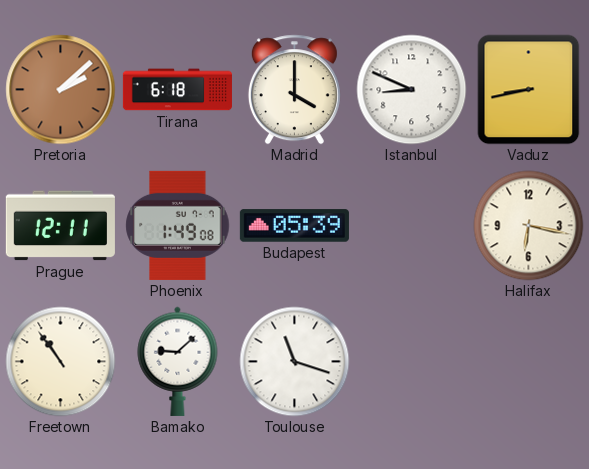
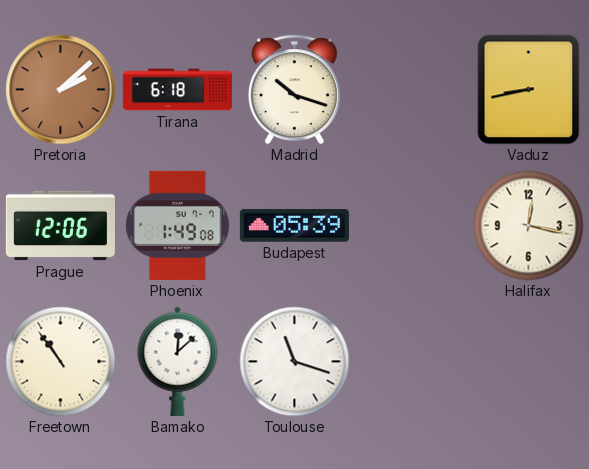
Madrid: 4:00 -> 10:18 (294, 90)
Istanbul: 8:49 -> none (412, 90)
Prague: 12:11 -> 12:06 (60, 226)
Halifax: 6:17 -> 12:17 (529, 226)
Bamako: 9:08 -> 12:08 (178, 361)
